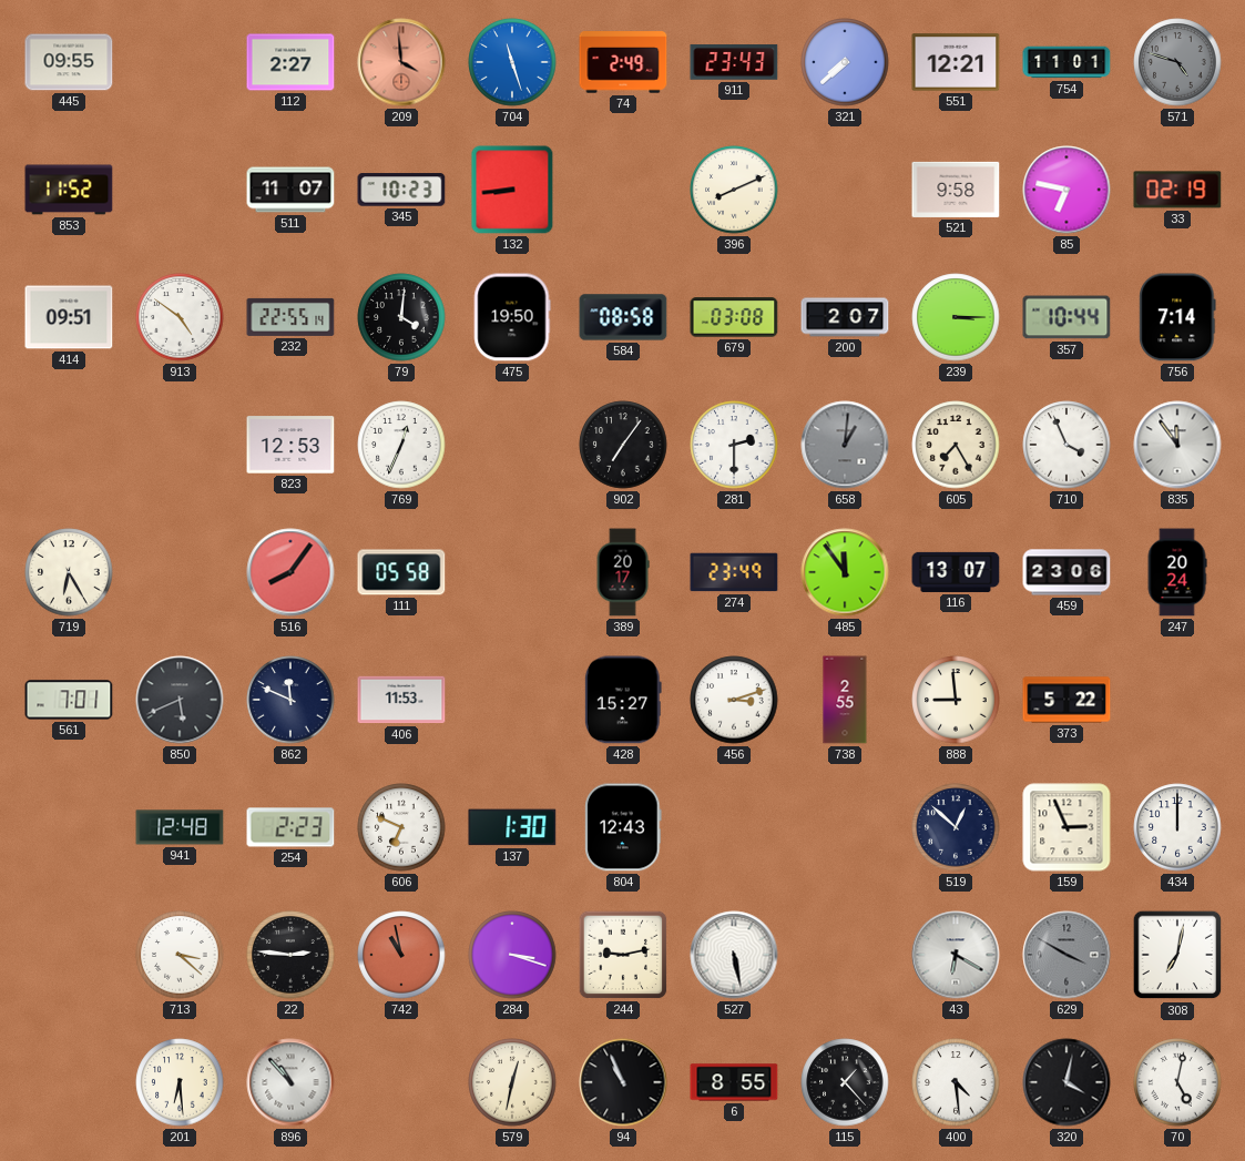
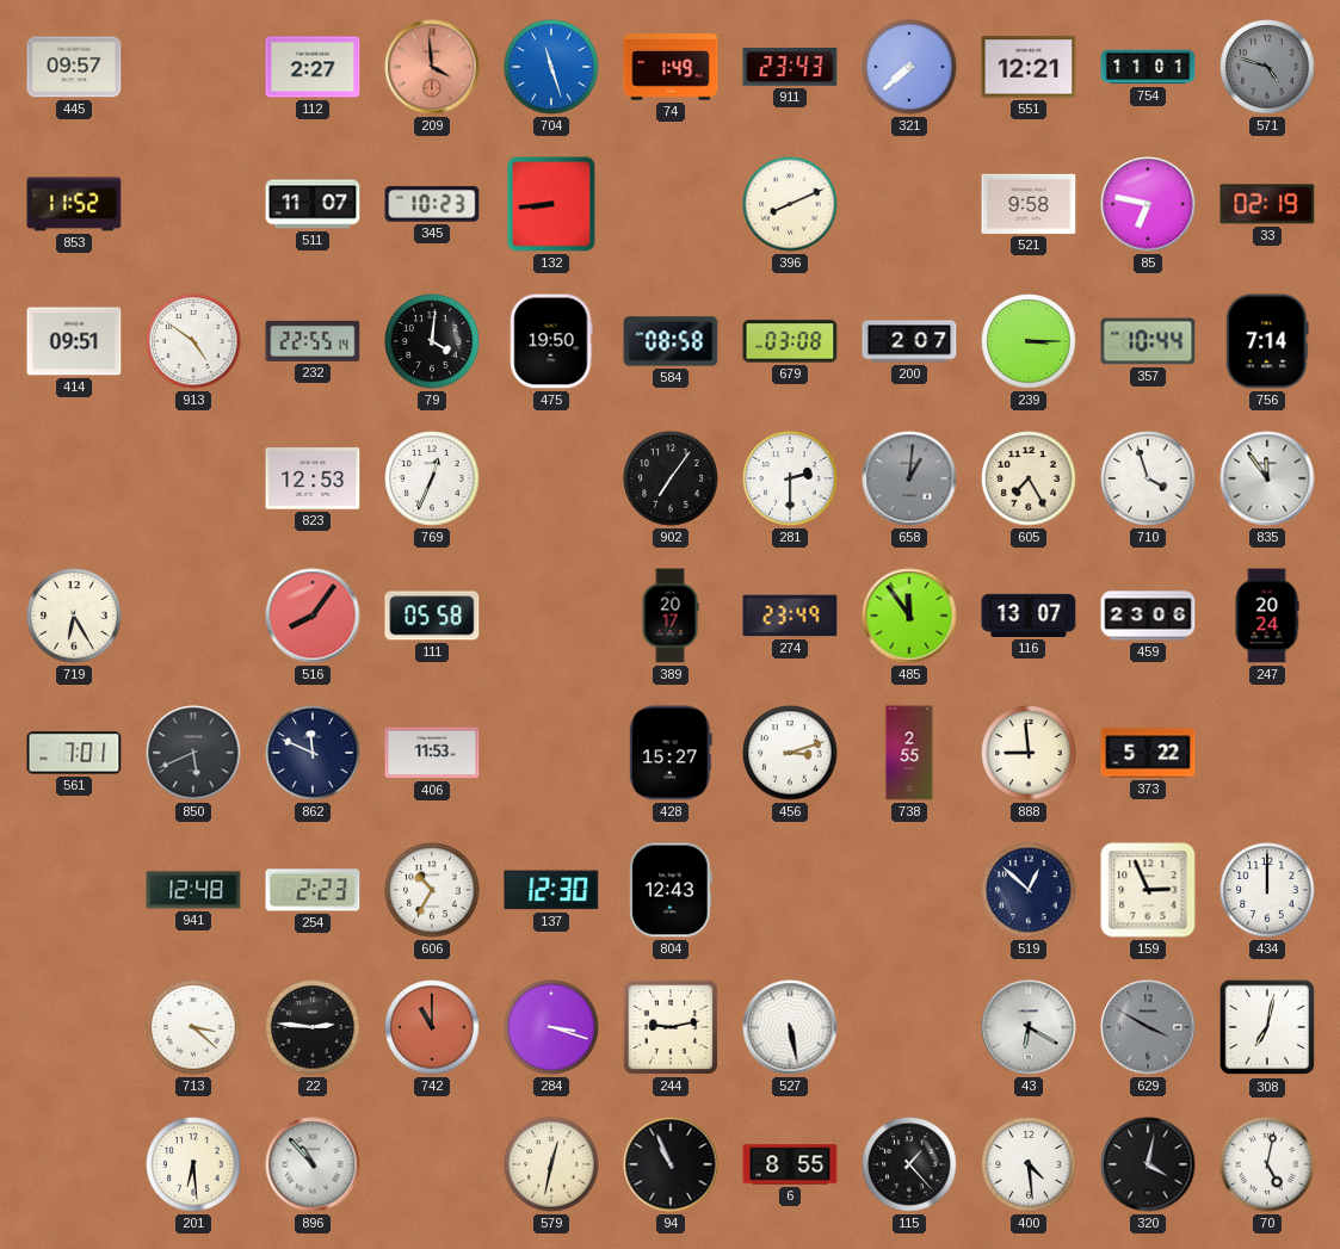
445: 09:55 -> 09:57 (74, 67)
74: 2:49 -> 1:49 (671, 67)
710: 3:56 -> 3:57 (1148, 478)
606: 6:49 -> 10:35 (432, 890)
137: 1:30 -> 12:30 (551, 890)
742: 10:58 -> 11:00 (432, 1027)
